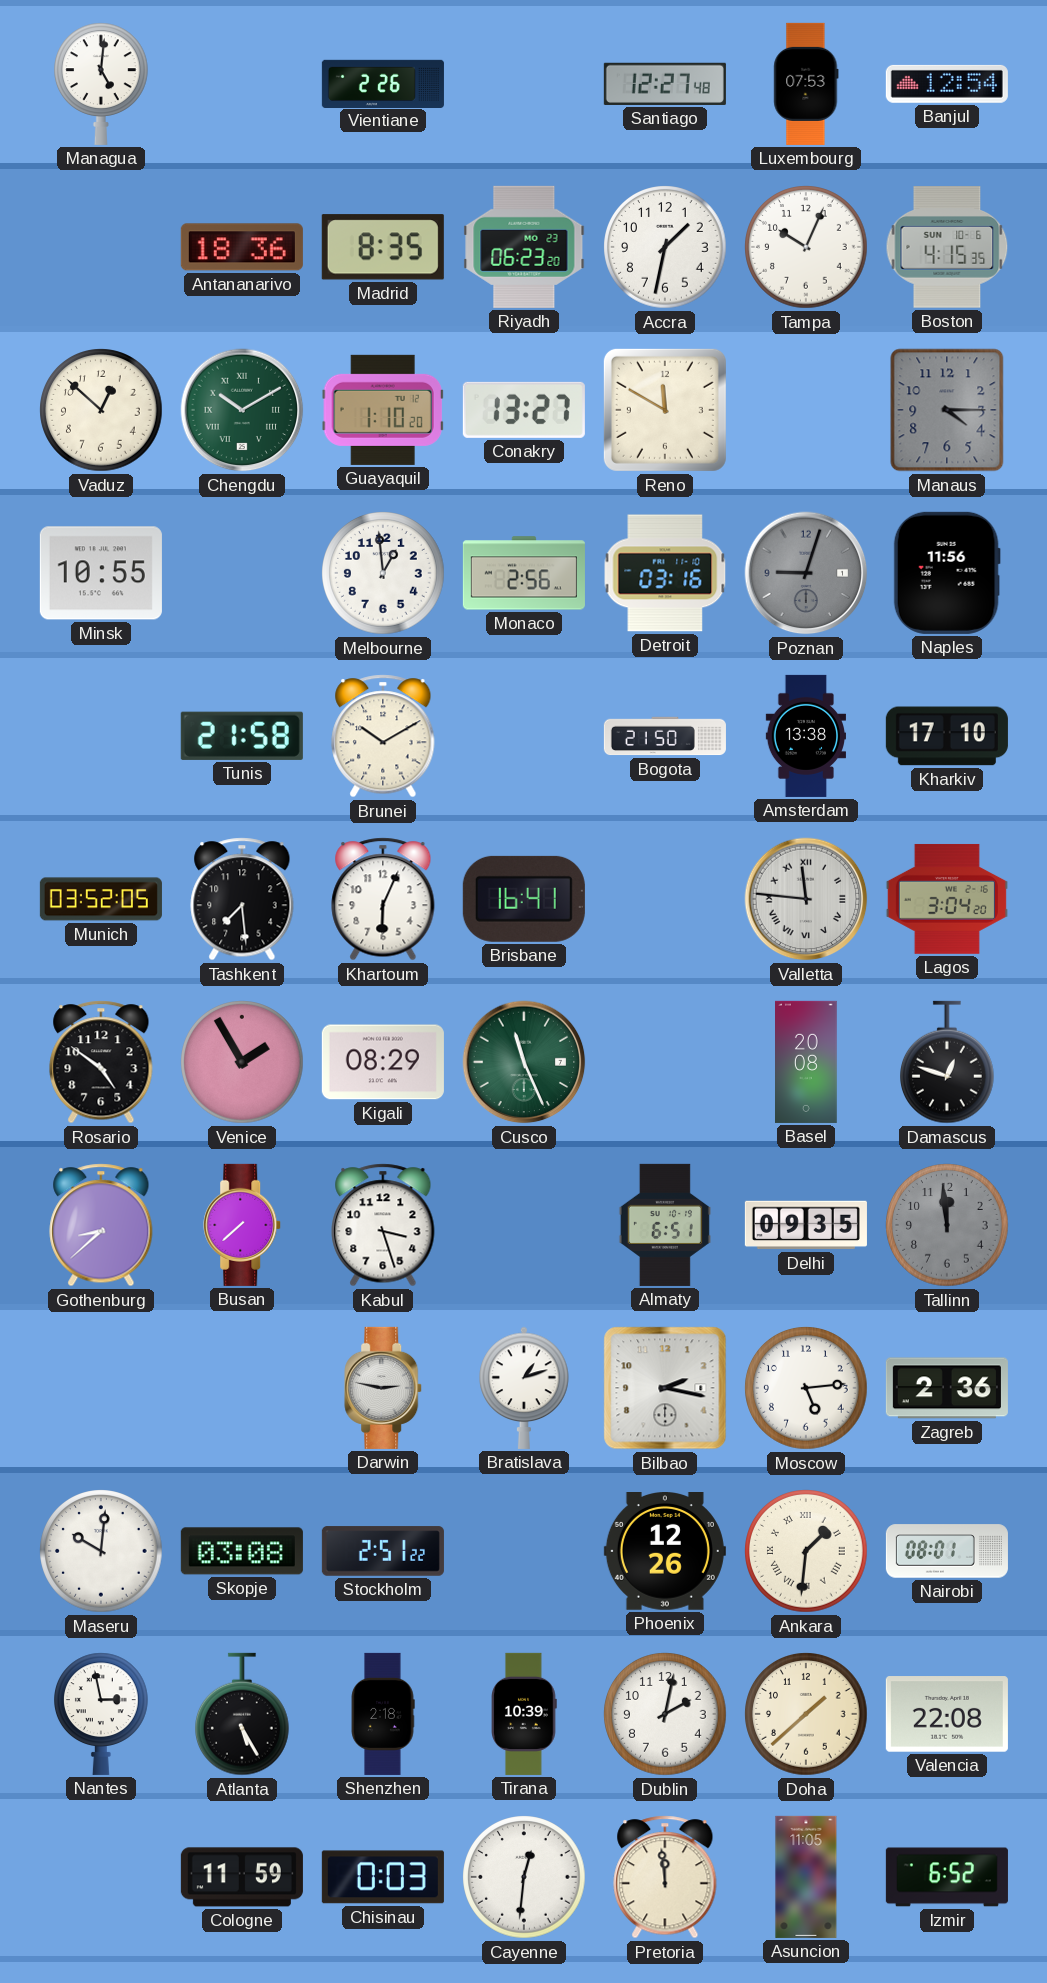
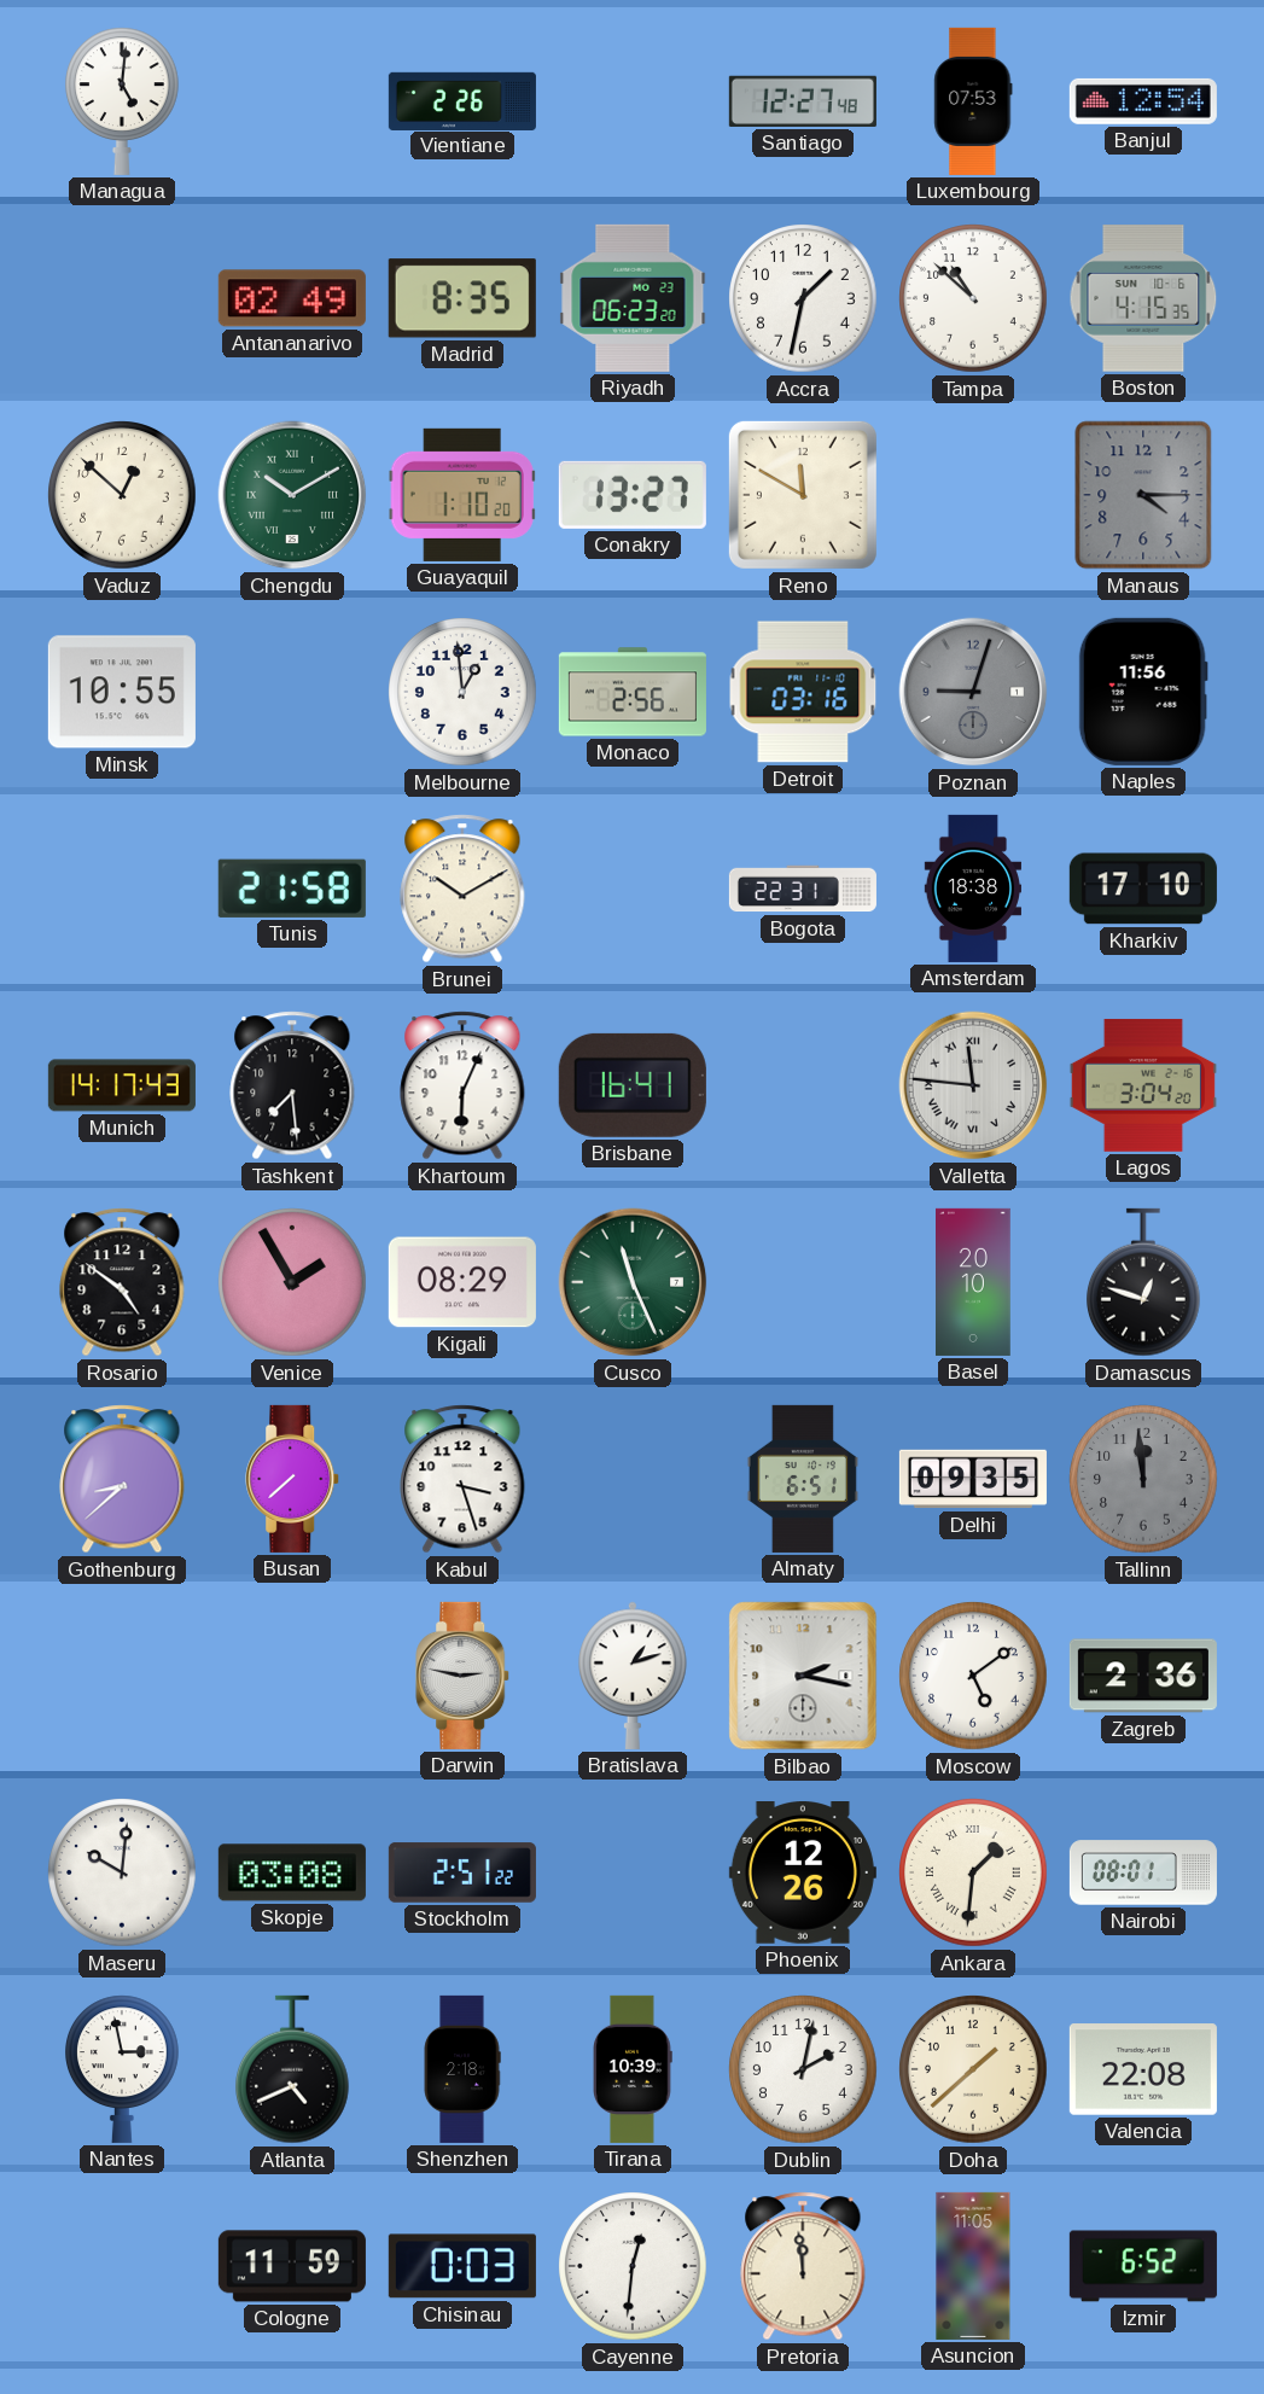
Antananarivo: 18:36 -> 02:49 (292, 298)
Tampa: 10:04 -> 10:52 (973, 298)
Bogota: 21:50 -> 22:31 (803, 889)
Amsterdam: 13:38 -> 18:38 (973, 889)
Munich: 03:52 -> 14:17 (122, 1085)
Basel: 20:08 -> 20:10 (973, 1282)
Moscow: 5:14 -> 5:09 (973, 1676)
Atlanta: 5:25 -> 4:41 (293, 2069)
